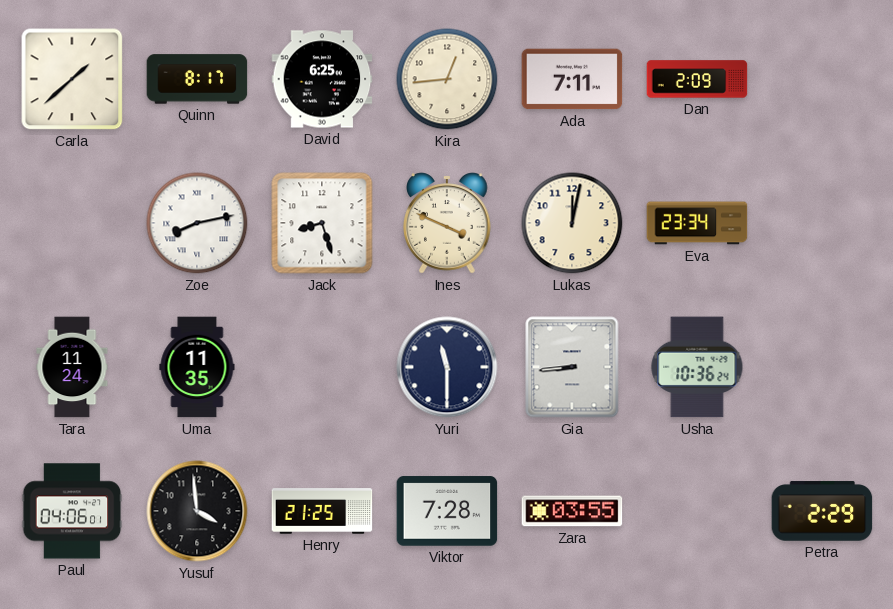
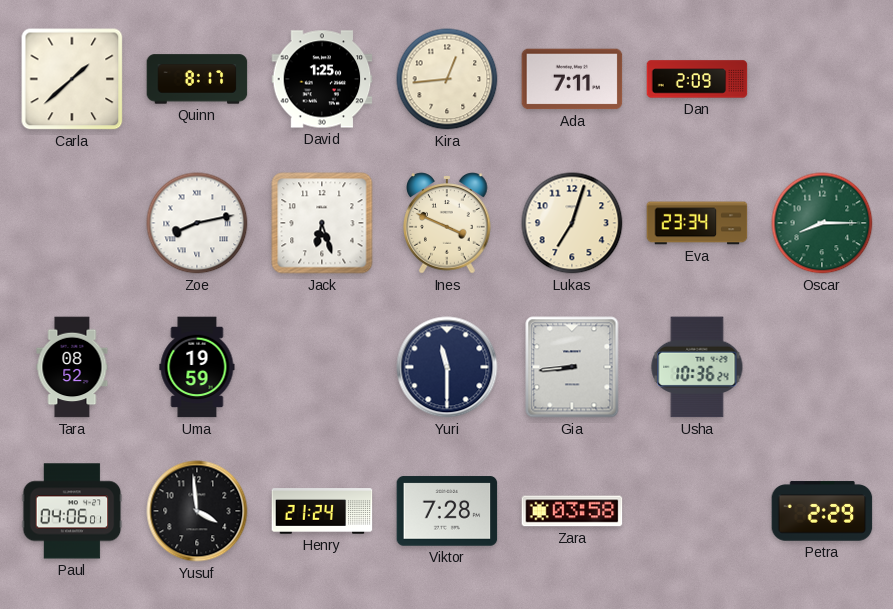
David: 6:25 -> 1:25 (322, 79)
Jack: 8:27 -> 6:27 (322, 223)
Lukas: 12:02 -> 7:03 (572, 223)
Oscar: none -> 8:15 (822, 223)
Tara: 11:24 -> 08:52 (72, 367)
Uma: 11:35 -> 19:59 (197, 367)
Henry: 21:25 -> 21:24 (322, 511)
Zara: 03:55 -> 03:58 (572, 511)
